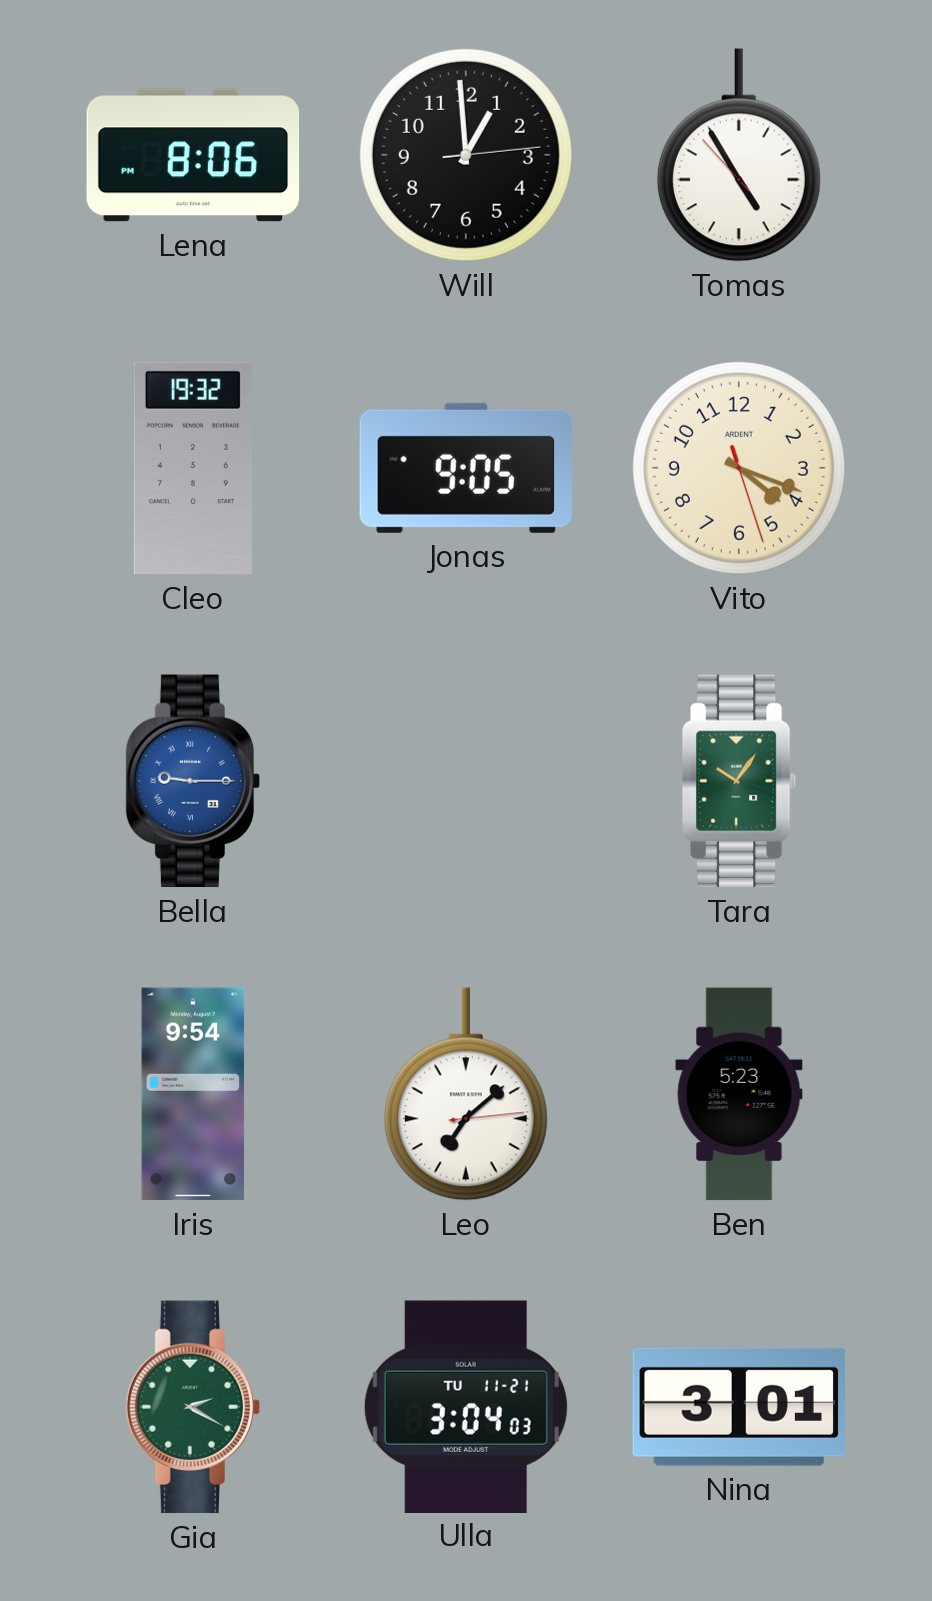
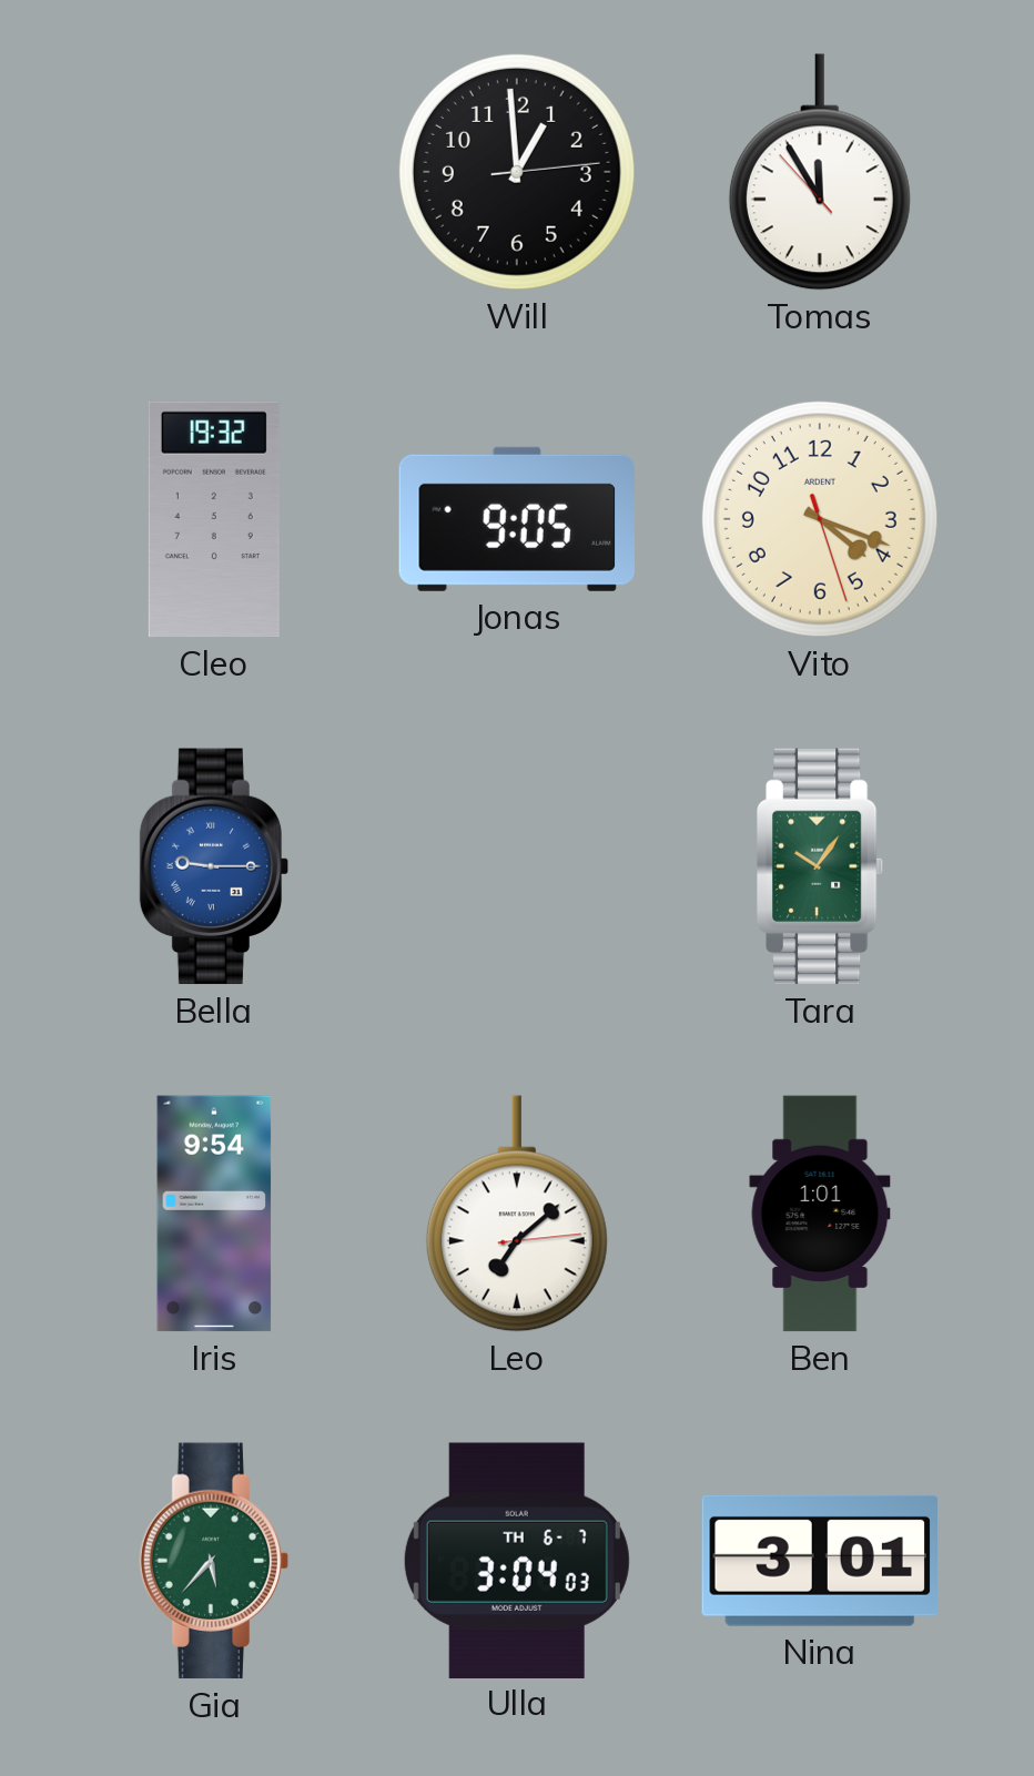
Lena: 8:06 -> none (193, 155)
Tomas: 4:54 -> 11:54 (820, 172)
Ben: 5:23 -> 1:01 (820, 1214)
Gia: 2:20 -> 5:37 (214, 1561)
Ulla date: TU 11-21 -> TH 6-7 (517, 1560)
